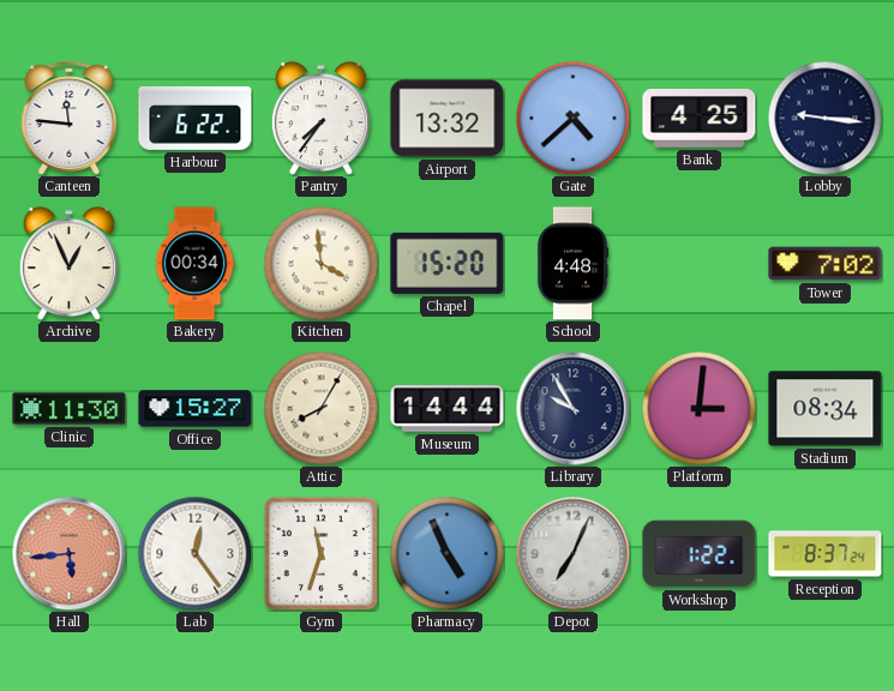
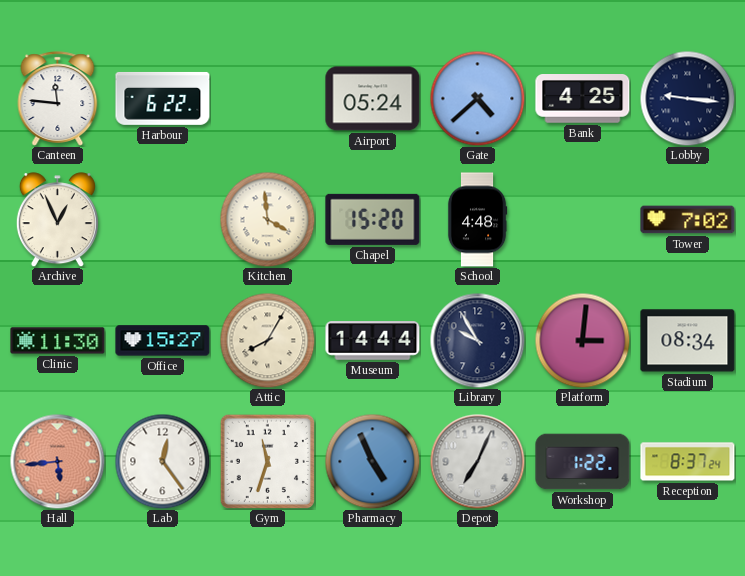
Pantry: 7:36 -> none (320, 119)
Airport: 13:32 -> 05:24 (373, 99)
Bakery: 00:34 -> none (194, 264)
